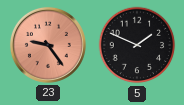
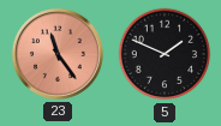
23: 9:24 -> 11:24 (58, 54)
